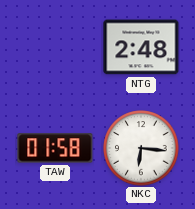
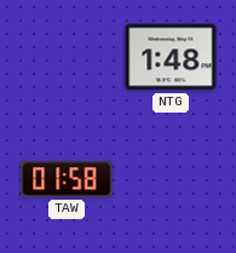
NTG: 2:48 -> 1:48 (171, 57)
NKC: 6:16 -> none (141, 148)
